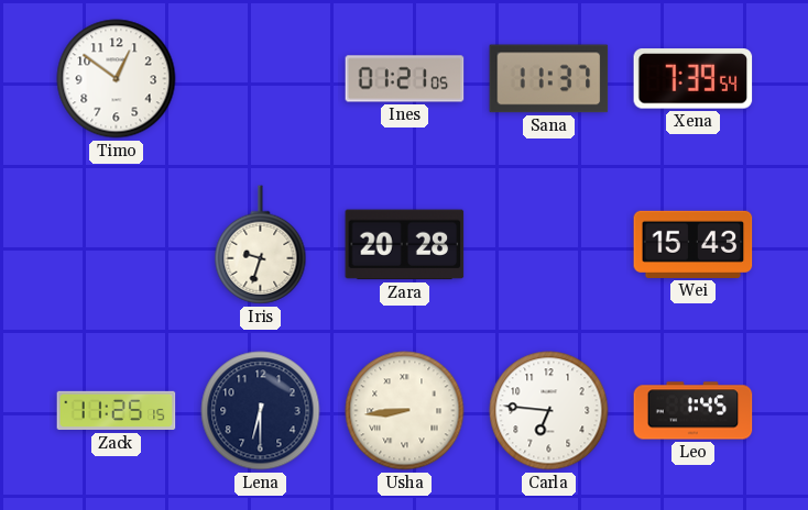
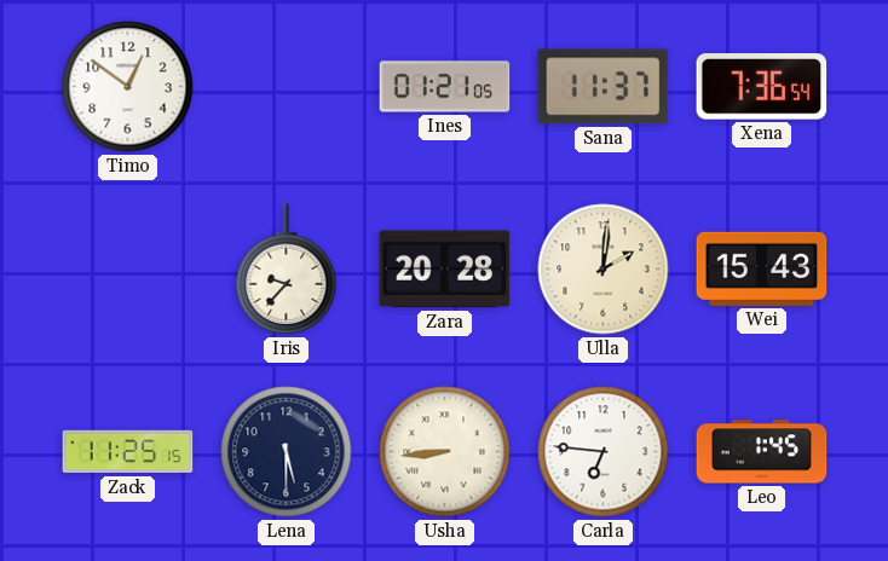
Xena: 7:39 -> 7:36 (762, 87)
Iris: 9:33 -> 9:37 (287, 270)
Ulla: none -> 2:01 (604, 270)
Lena: 6:30 -> 5:30 (287, 452)
